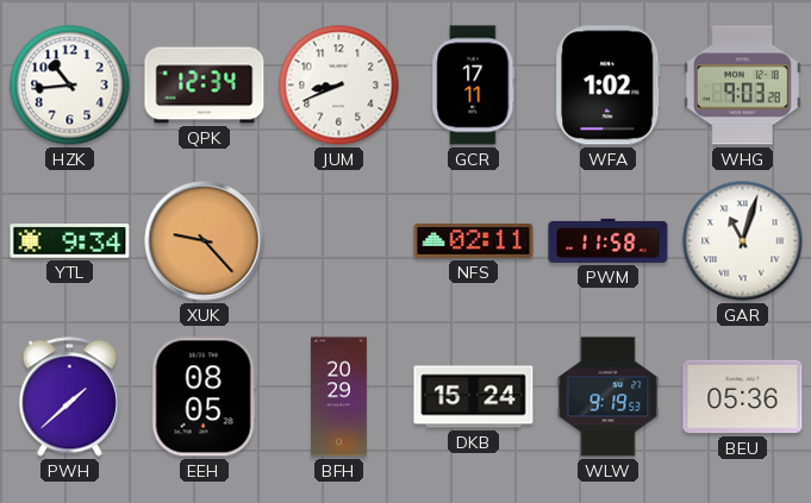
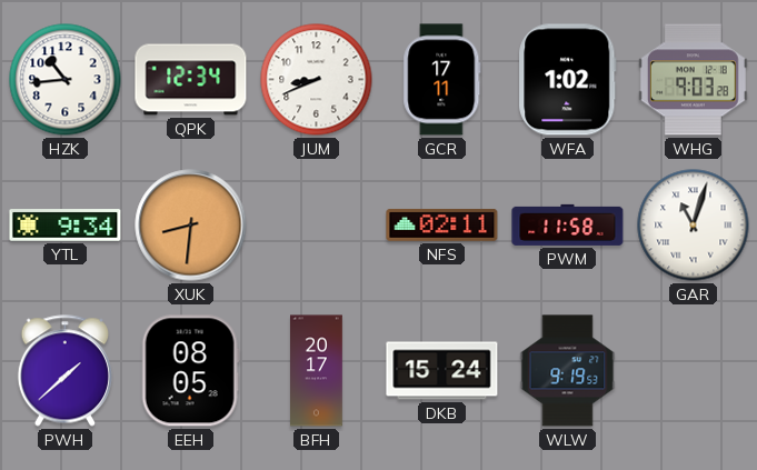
XUK: 9:23 -> 8:31 (191, 226)
BFH: 20:29 -> 20:17 (317, 371)
BEU: 05:36 -> none (743, 397)
